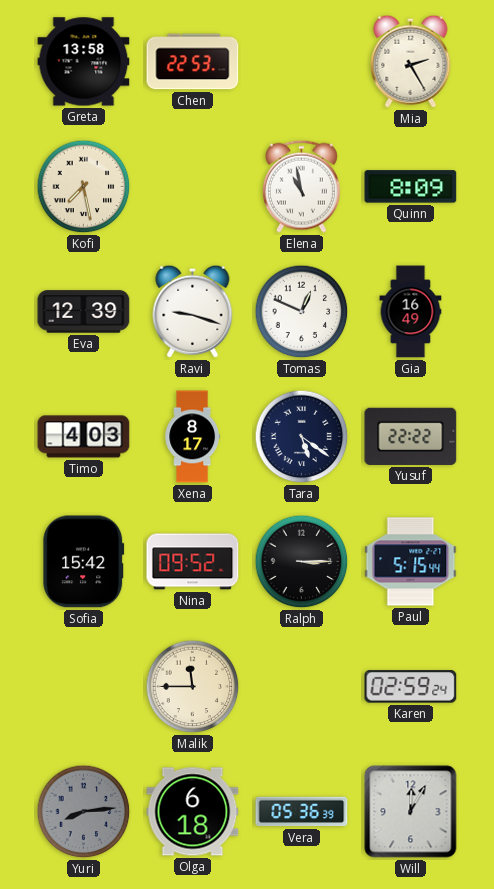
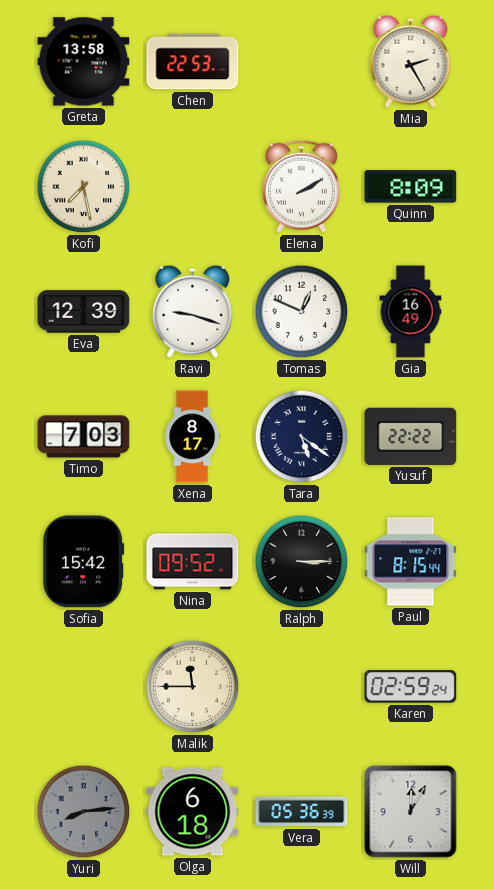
Elena: 10:58 -> 2:10 (301, 186)
Timo: 4:03 -> 7:03 (84, 437)
Paul: 5:15 -> 8:15 (411, 562)
